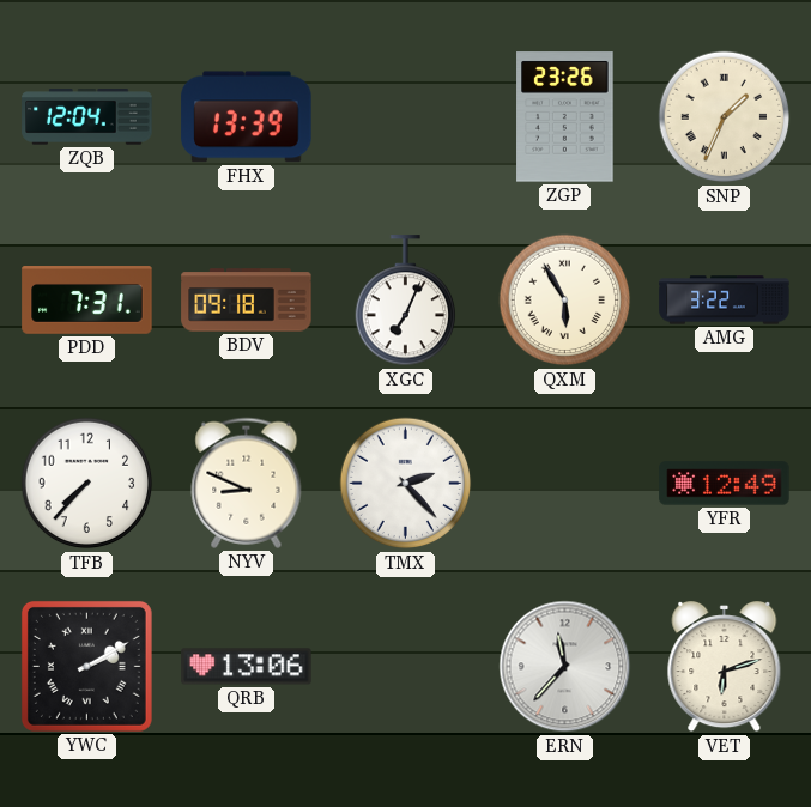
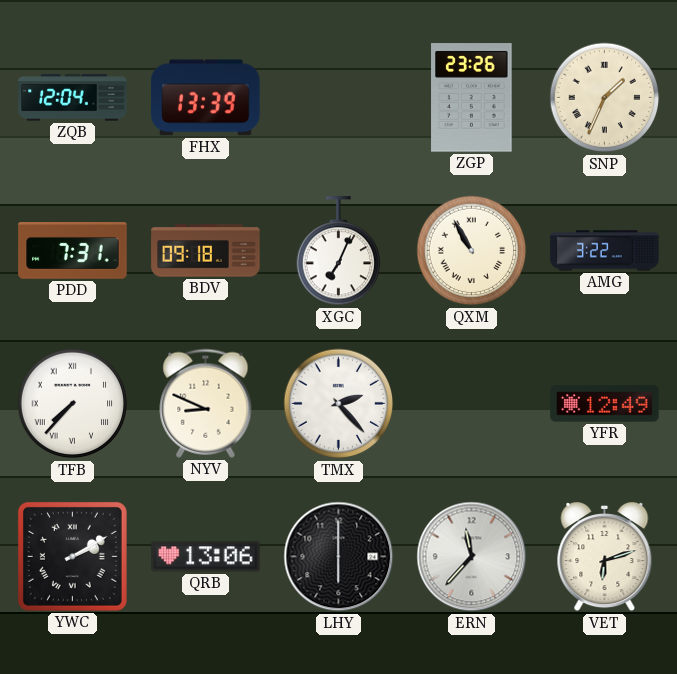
QXM: 5:55 -> 10:55 (472, 251)
TFB numerals: Arabic -> Roman (73, 404)
LHY: none -> 6:00 (339, 557)
